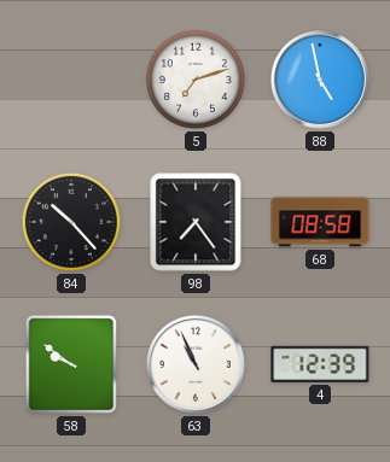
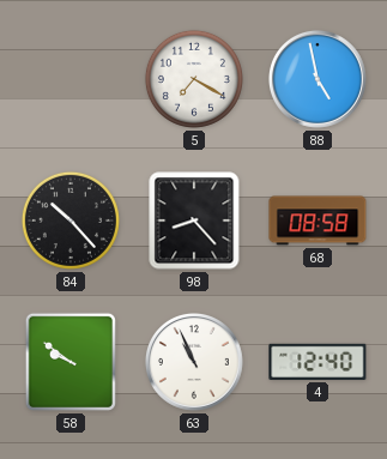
5: 7:12 -> 7:20 (194, 79)
98: 7:24 -> 8:23 (194, 221)
4: 12:39 -> 12:40 (318, 362)
